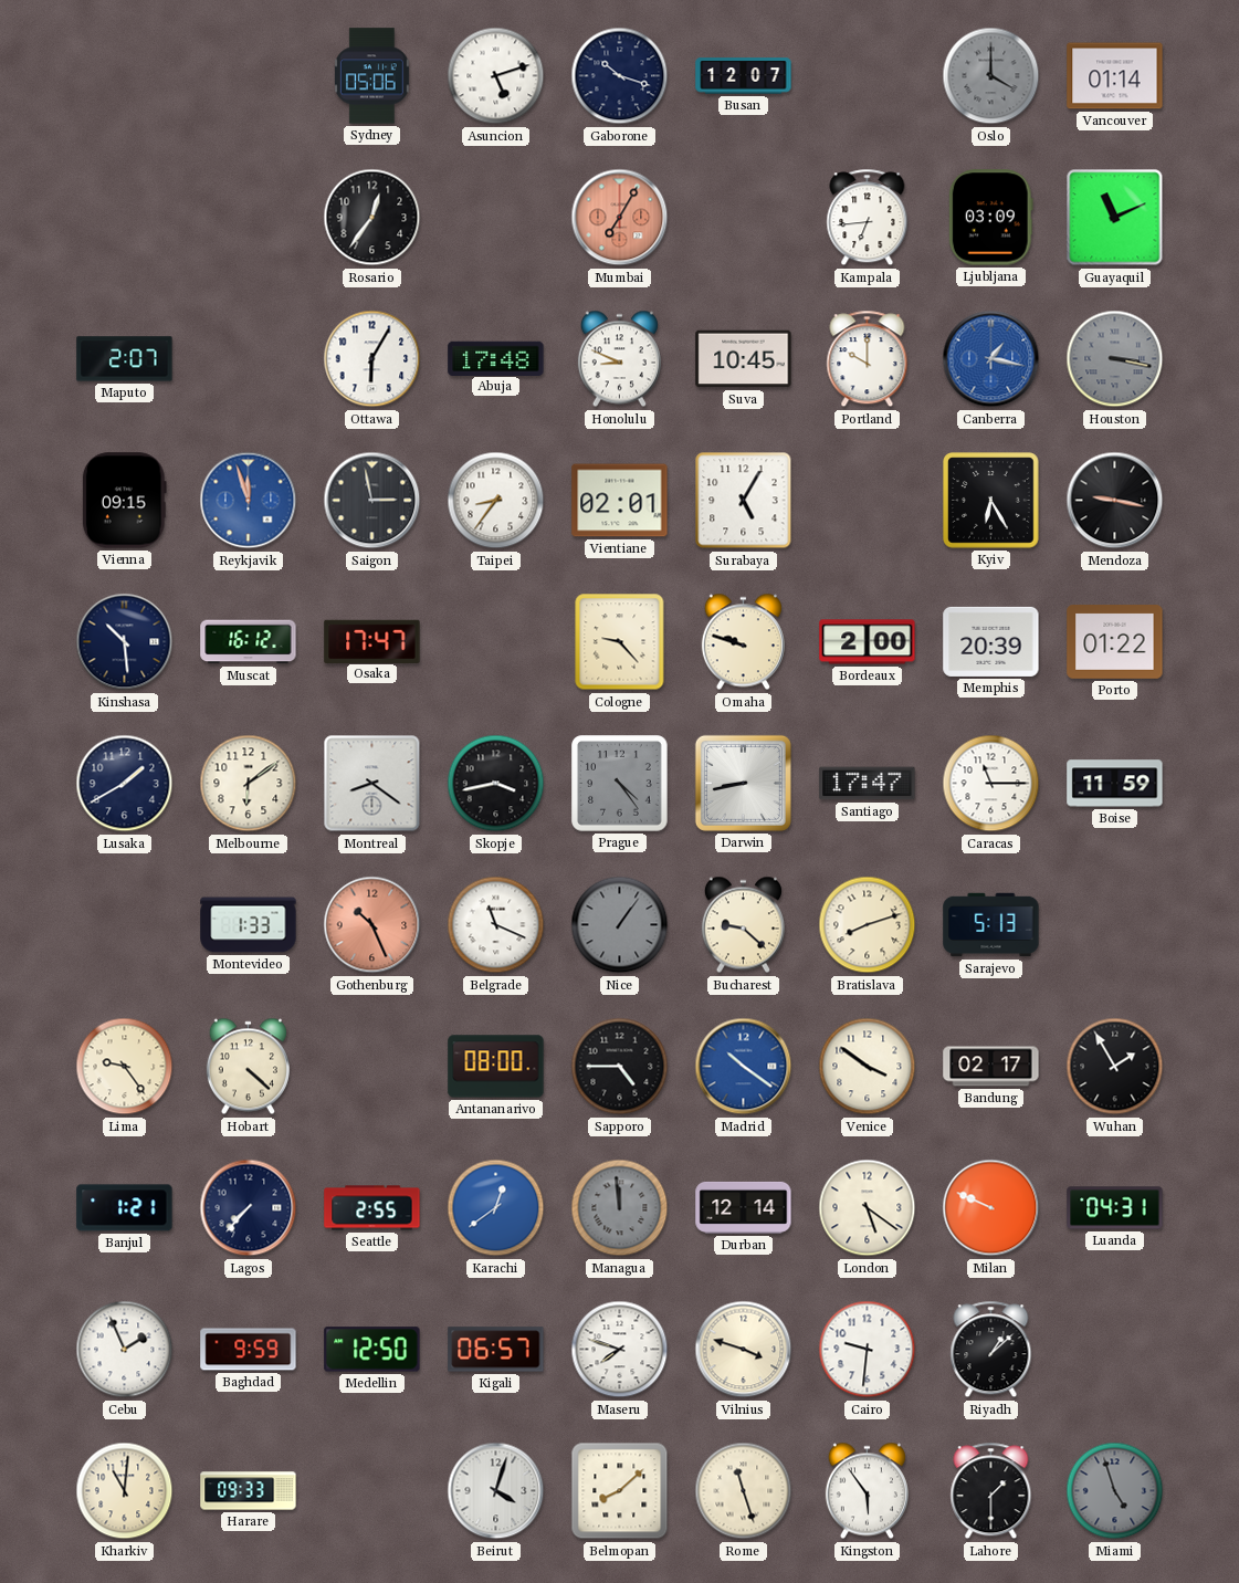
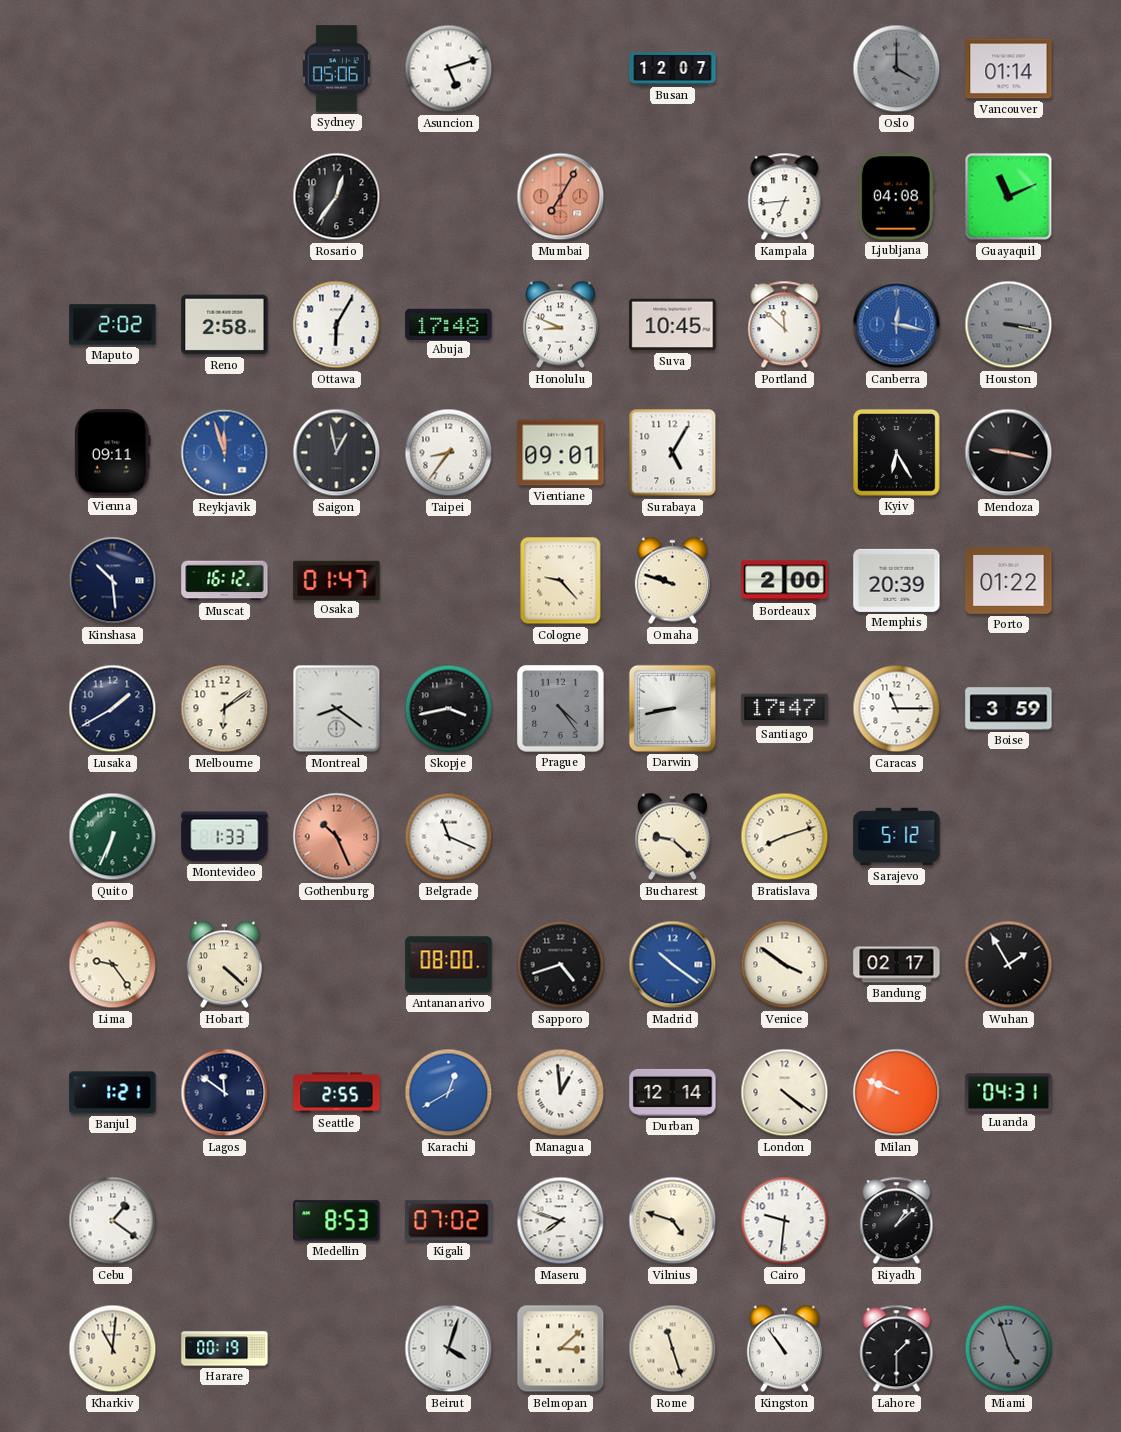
Gaborone: 10:18 -> none (620, 76)
Ljubljana: 03:09 -> 04:08 (896, 197)
Maputo: 2:07 -> 2:02 (113, 325)
Reno: none -> 2:58 (225, 325)
Portland: 10:00 -> 11:52 (785, 325)
Canberra: 1:17 -> 12:17 (897, 325)
Vienna: 09:15 -> 09:11 (112, 453)
Saigon: 2:58 -> 12:58 (337, 453)
Vientiane: 02:01 -> 09:01 (561, 453)
Osaka: 17:47 -> 01:47 (337, 580)
Boise: 11:59 -> 3:59 (1009, 709)
Quito: none -> 6:34 (113, 837)
Nice: 1:06 -> none (620, 925)
Sarajevo: 5:13 -> 5:12 (897, 837)
Sapporo: 4:45 -> 4:42 (561, 965)
Lagos: 7:37 -> 11:51 (225, 1093)
Karachi: 12:39 -> 12:40 (449, 1093)
Managua: 11:59 -> 12:59 (561, 1093)
Managua dial: grey -> white (561, 1093)
London: 5:21 -> 4:21 (785, 1093)
Cebu: 1:56 -> 1:21 (113, 1221)
Baghdad: 9:59 -> none (249, 1350)
Medellin: 12:50 -> 8:53 (337, 1221)
Kigali: 06:57 -> 07:02 (449, 1221)
Vilnius: 3:48 -> 4:48 (673, 1221)
Harare: 09:33 -> 00:19 (225, 1349)
Belmopan: 8:08 -> 3:08 (561, 1349)
Kingston: 5:54 -> 10:54 (784, 1349)
